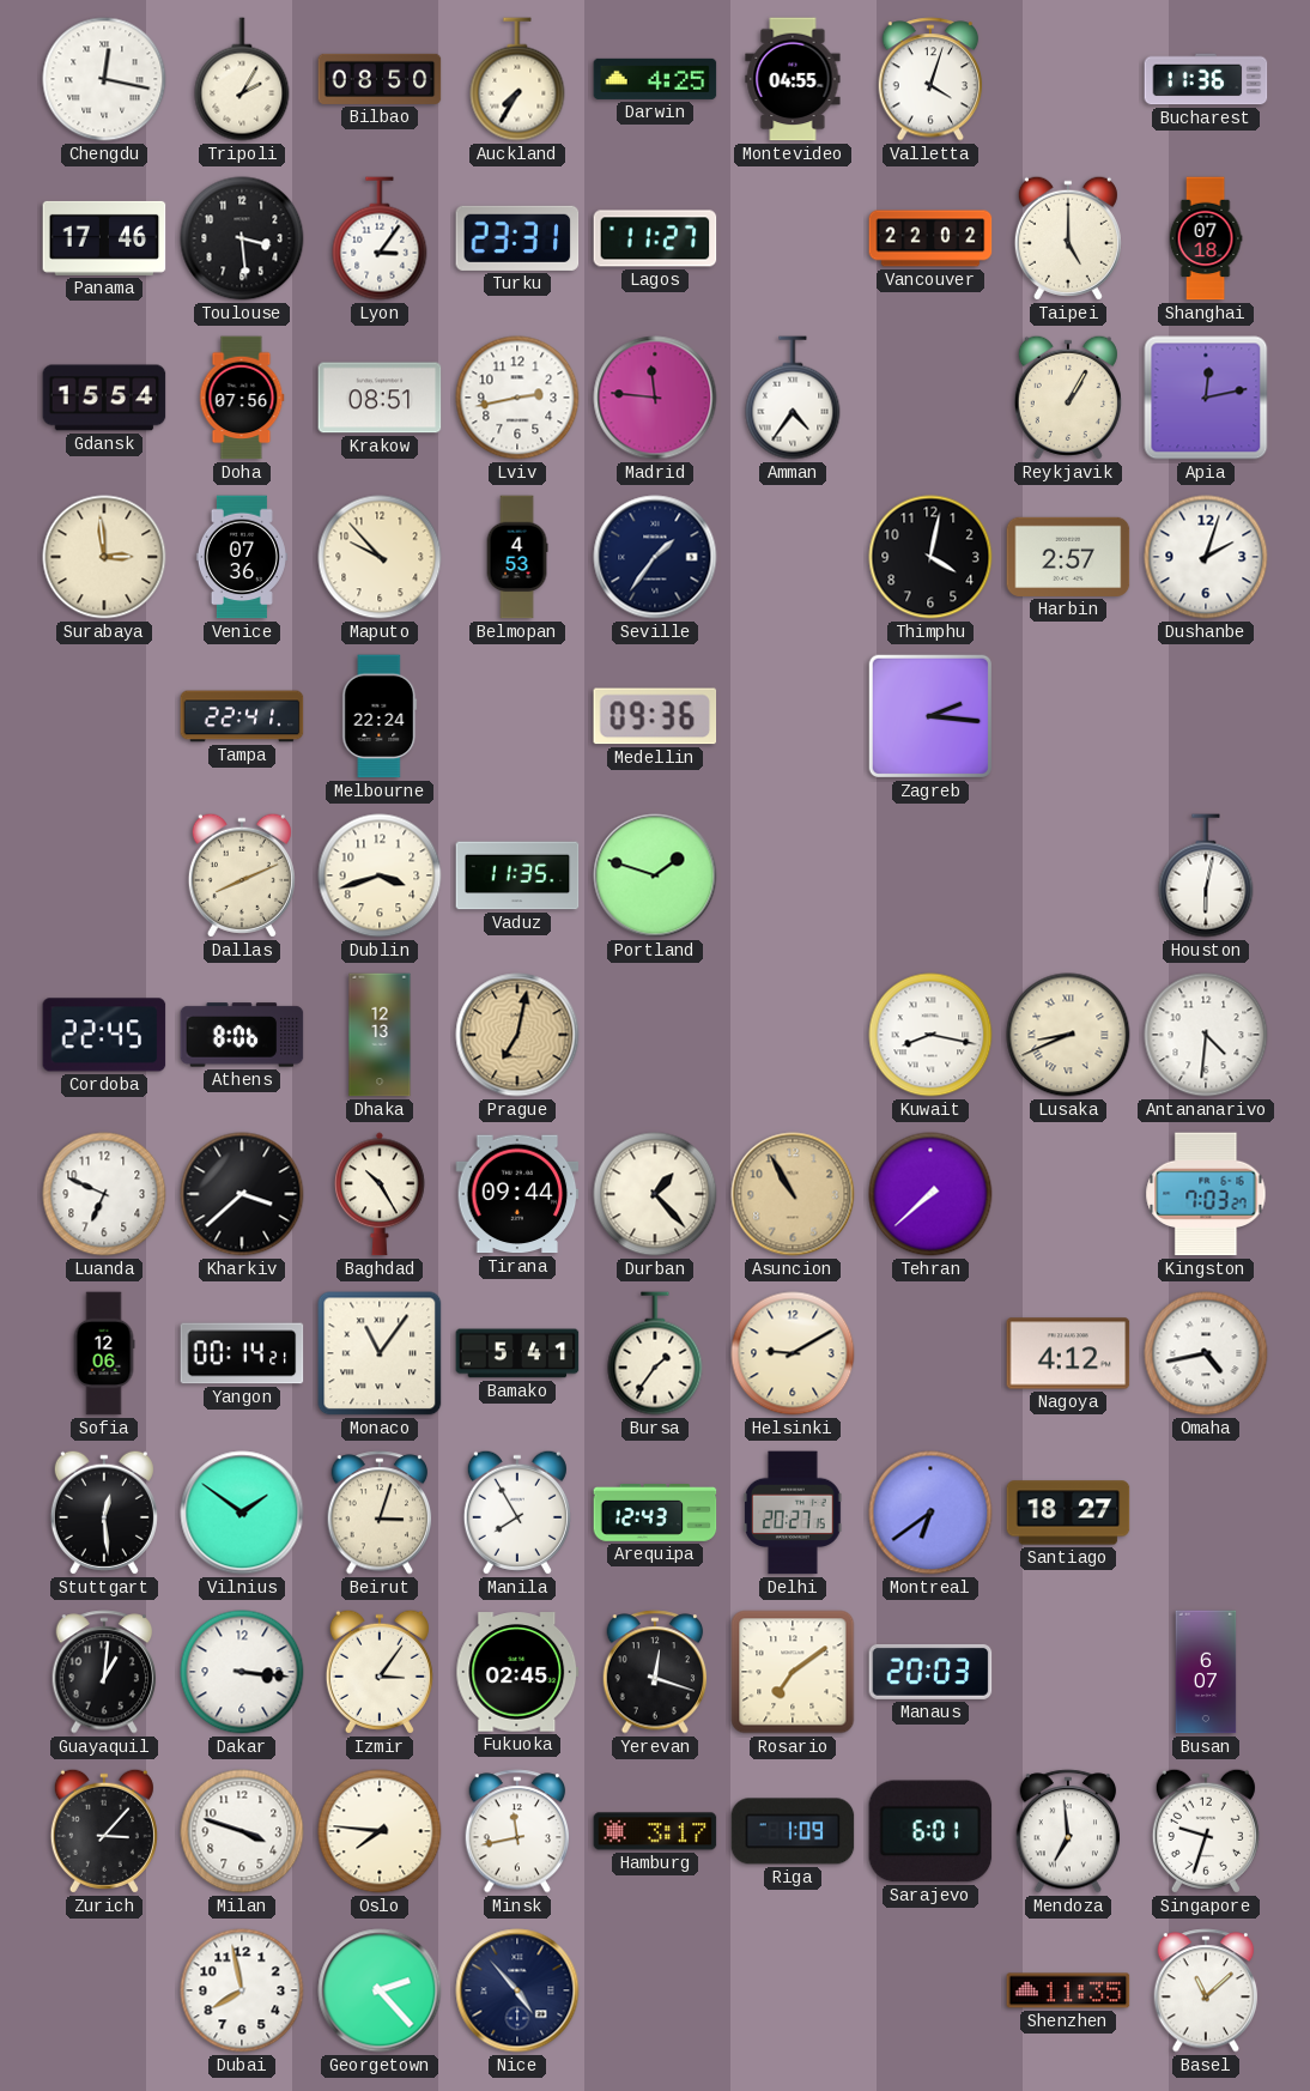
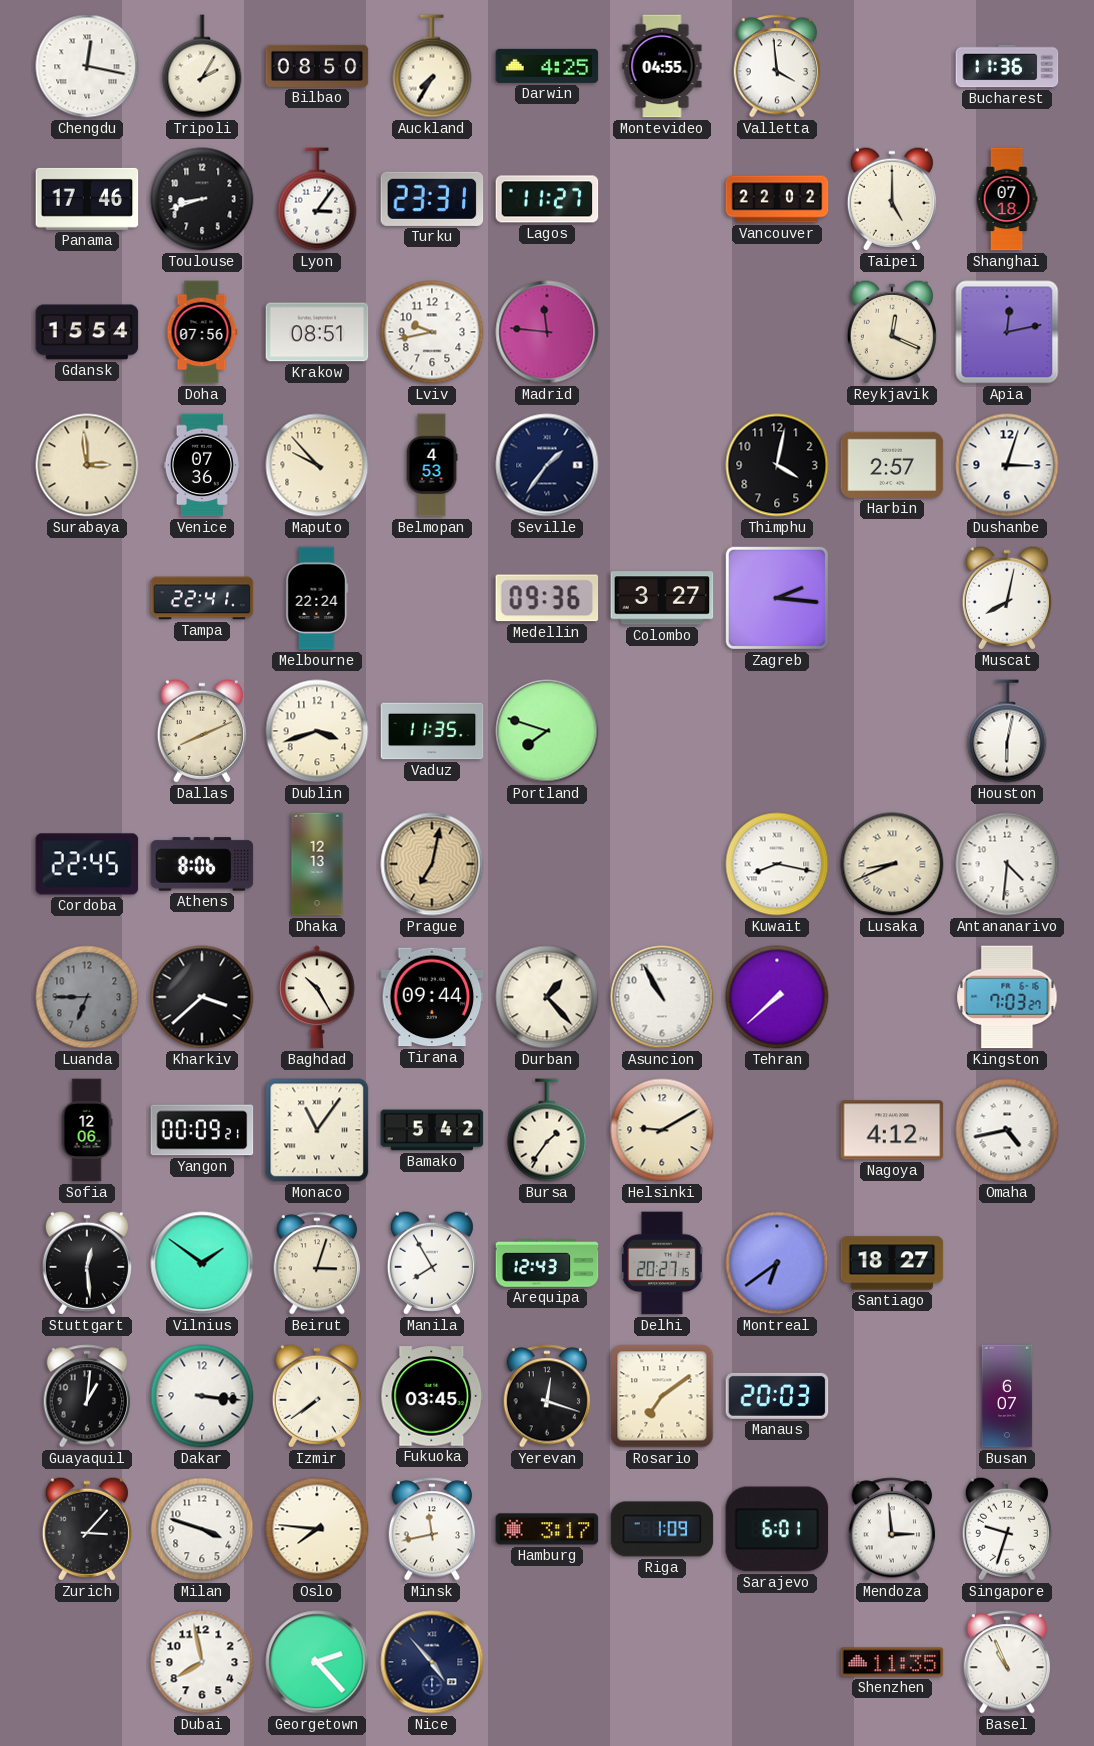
Valletta: 4:03 -> 3:59 (777, 66)
Toulouse: 3:29 -> 8:42 (202, 199)
Lviv: 2:43 -> 9:43 (432, 332)
Amman: 4:36 -> none (793, 398)
Reykjavik: 1:05 -> 12:19 (892, 332)
Dushanbe: 2:03 -> 3:03 (1007, 465)
Colombo: none -> 3:27 (662, 598)
Muscat: none -> 8:02 (1007, 598)
Portland: 1:48 -> 7:48 (547, 731)
Luanda: 6:49 -> 6:45 (87, 997)
Luanda dial: white -> grey (87, 997)
Asuncion dial: champagne -> white (662, 997)
Yangon: 00:14 -> 00:09 (202, 1130)
Bamako: 5:41 -> 5:42 (432, 1130)
Izmir: 3:06 -> 7:39 (317, 1396)
Fukuoka: 02:45 -> 03:45 (432, 1396)
Mendoza: 6:59 -> 2:59 (892, 1529)
Basel: 11:08 -> 10:56 (1007, 1662)
